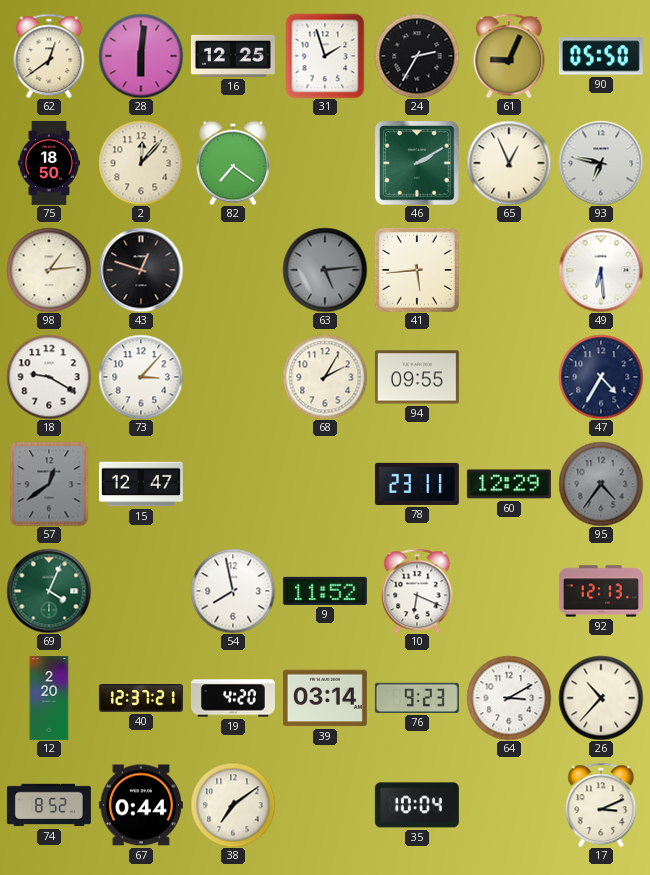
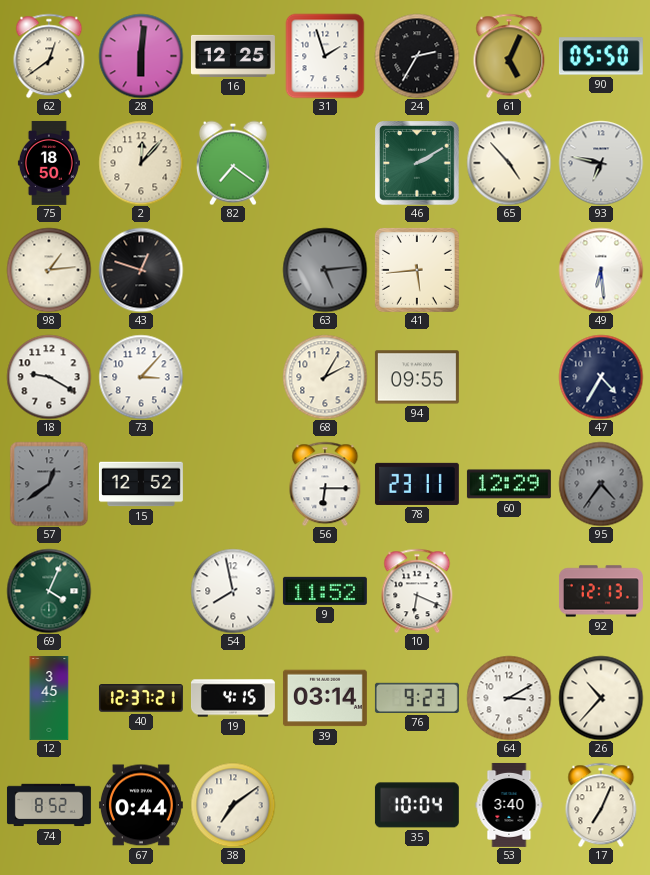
61: 9:04 -> 5:04 (509, 56)
65: 12:56 -> 4:53 (509, 163)
15: 12:47 -> 12:52 (141, 484)
56: none -> 6:15 (325, 484)
12: 2:20 -> 3:45 (49, 699)
19: 4:20 -> 4:15 (233, 698)
53: none -> 3:40 (509, 805)
17: 3:11 -> 7:04 (601, 805)
